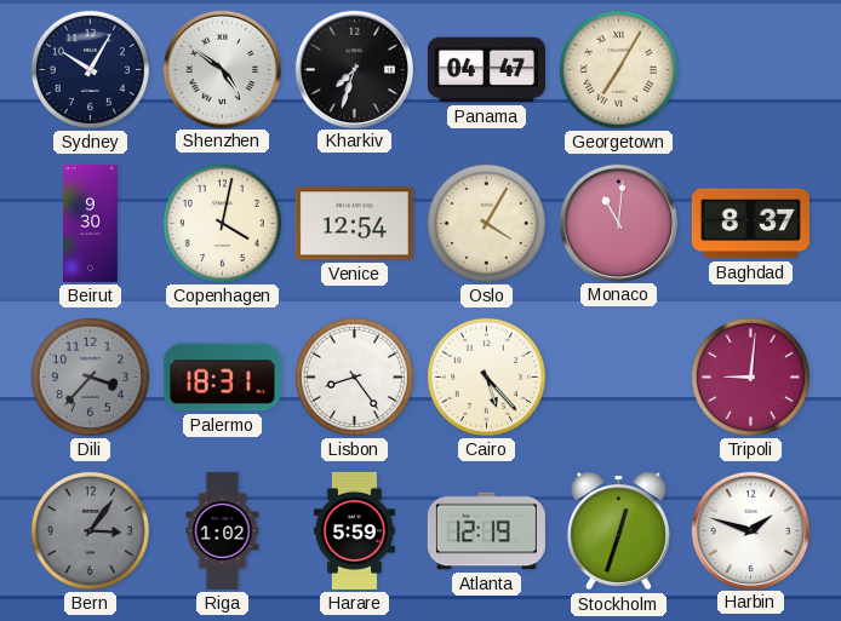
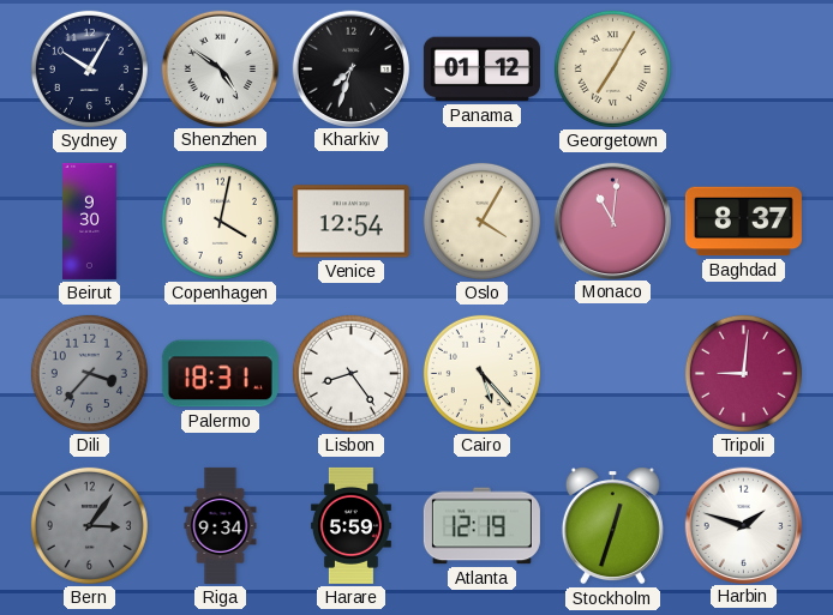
Panama: 04:47 -> 01:12 (481, 70)
Riga: 1:02 -> 9:34 (221, 525)
